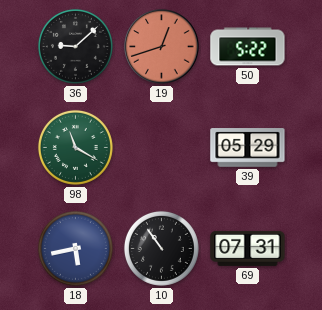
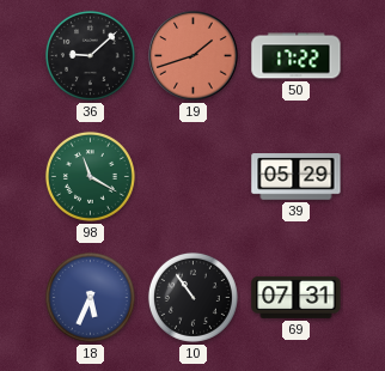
19: 12:42 -> 1:42 (194, 56)
50: 5:22 -> 17:22 (297, 56)
18: 5:43 -> 5:34 (90, 297)
